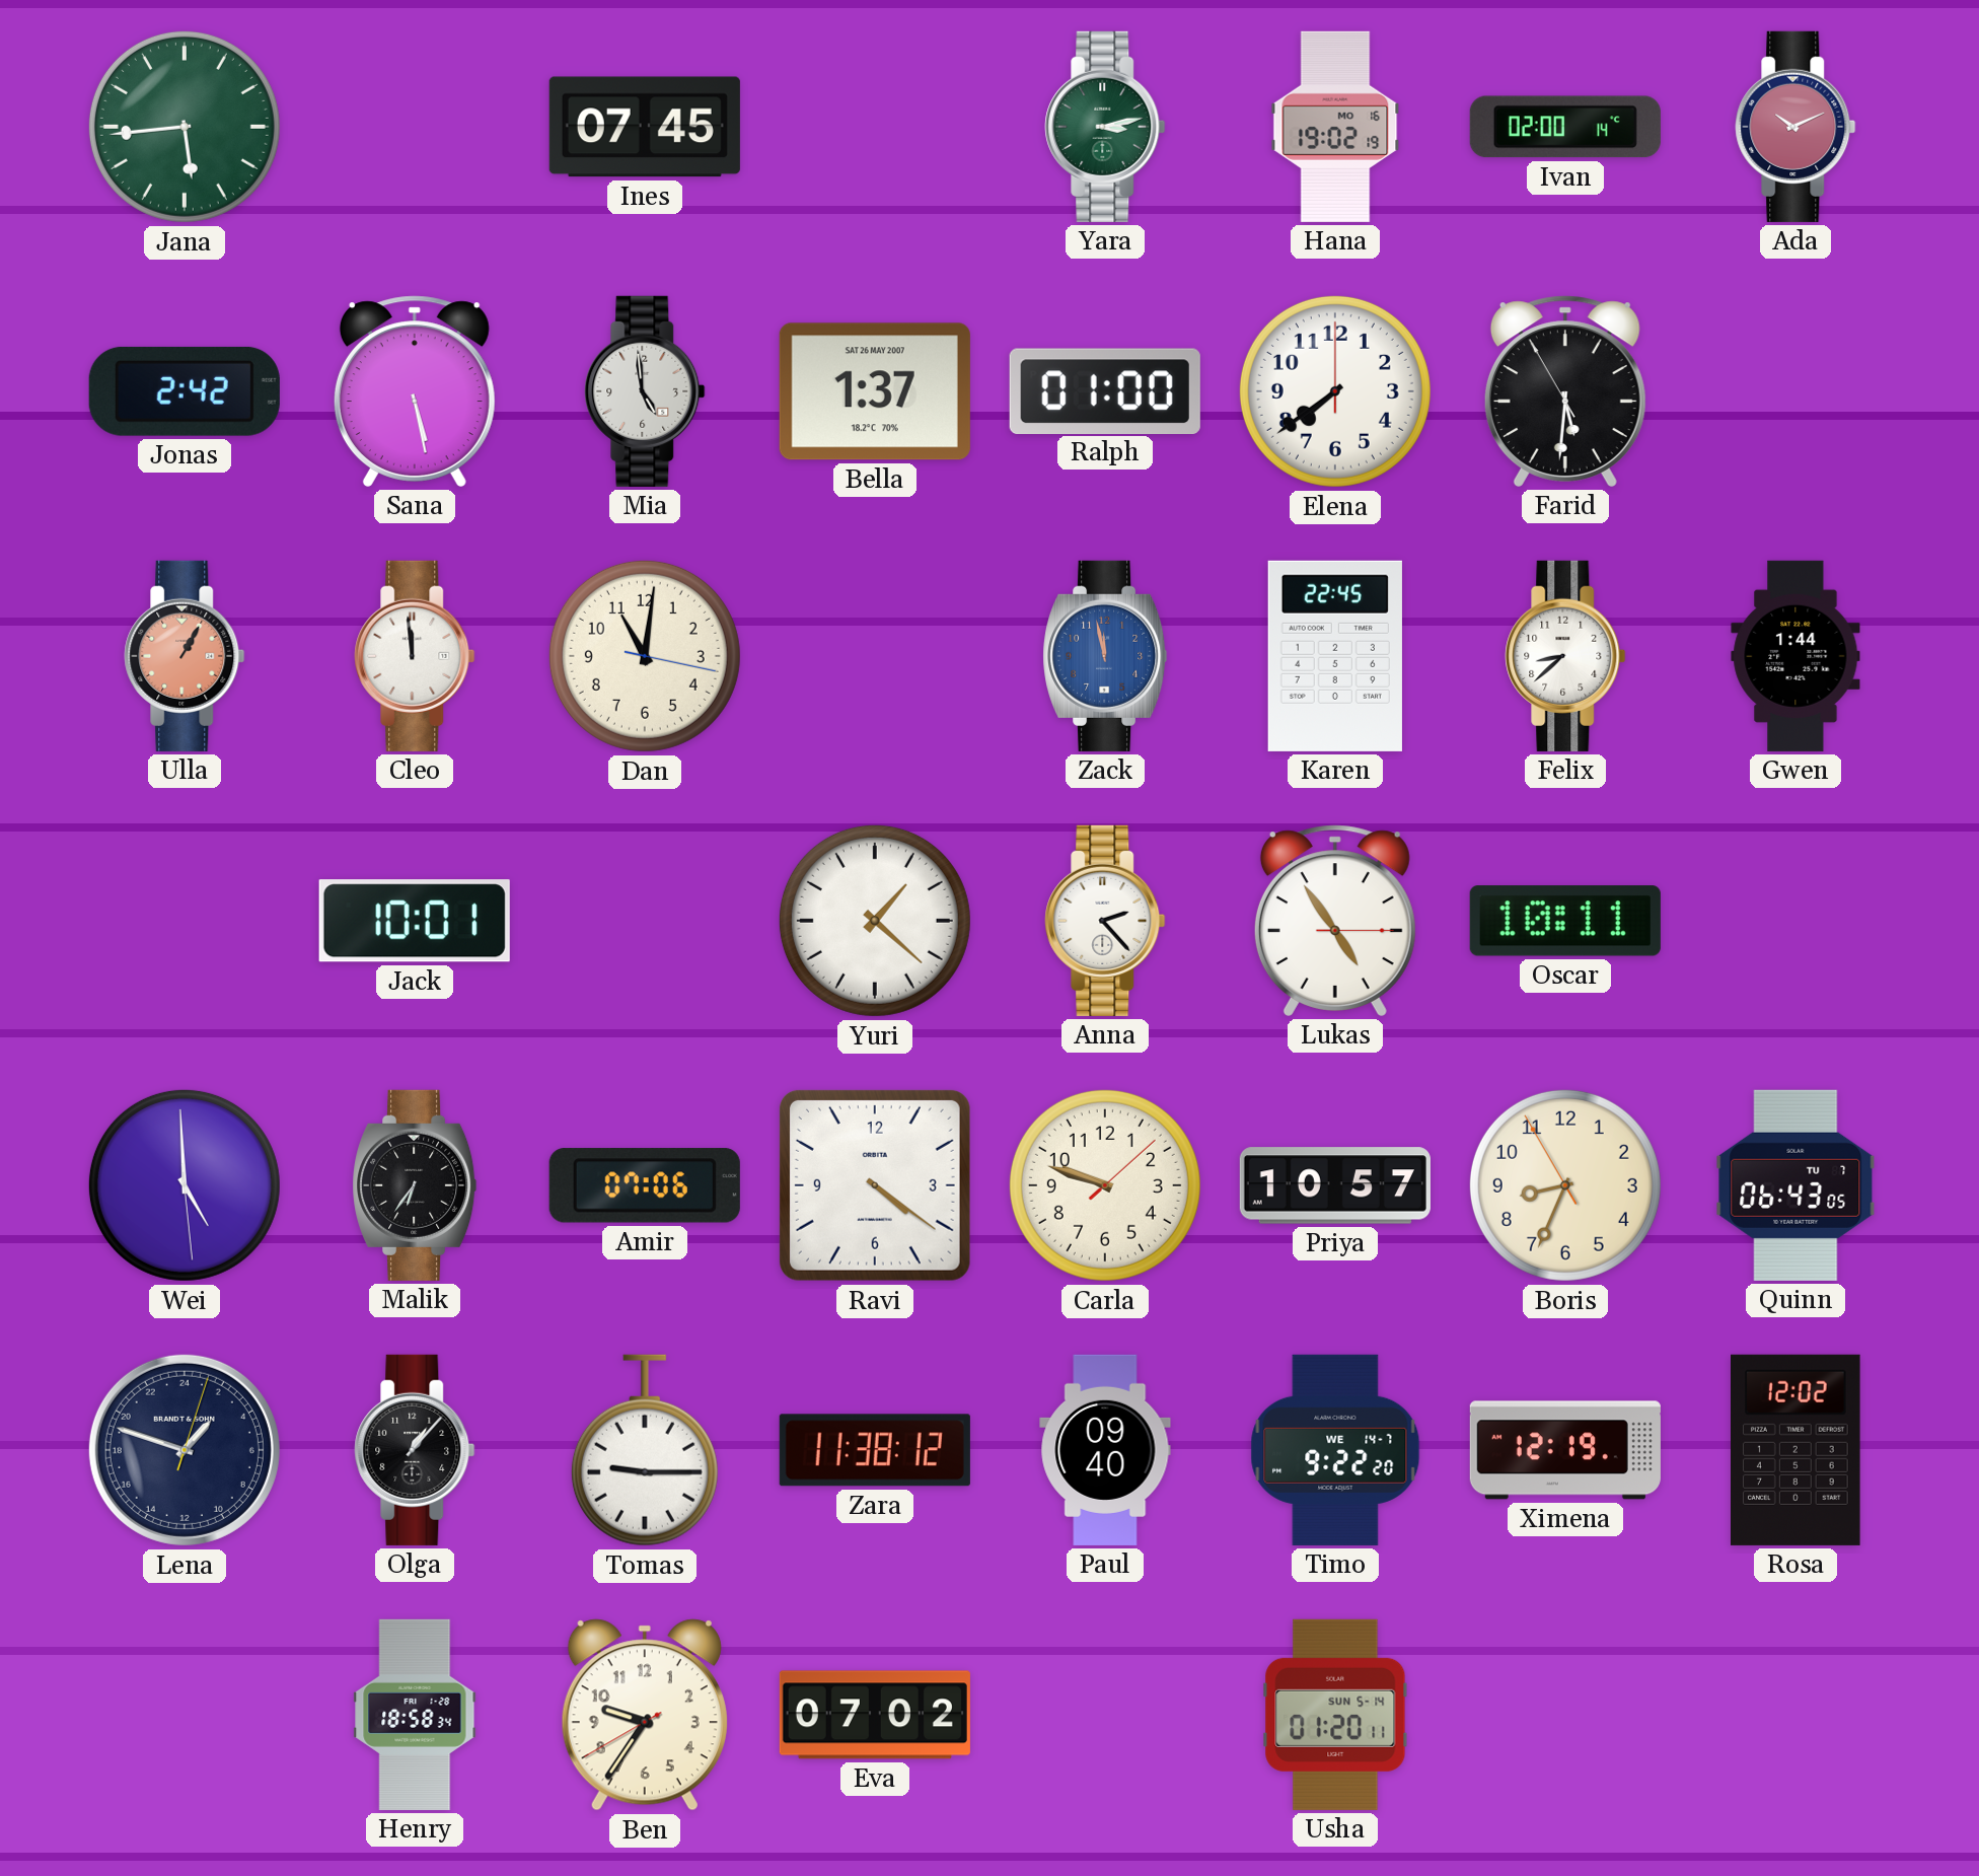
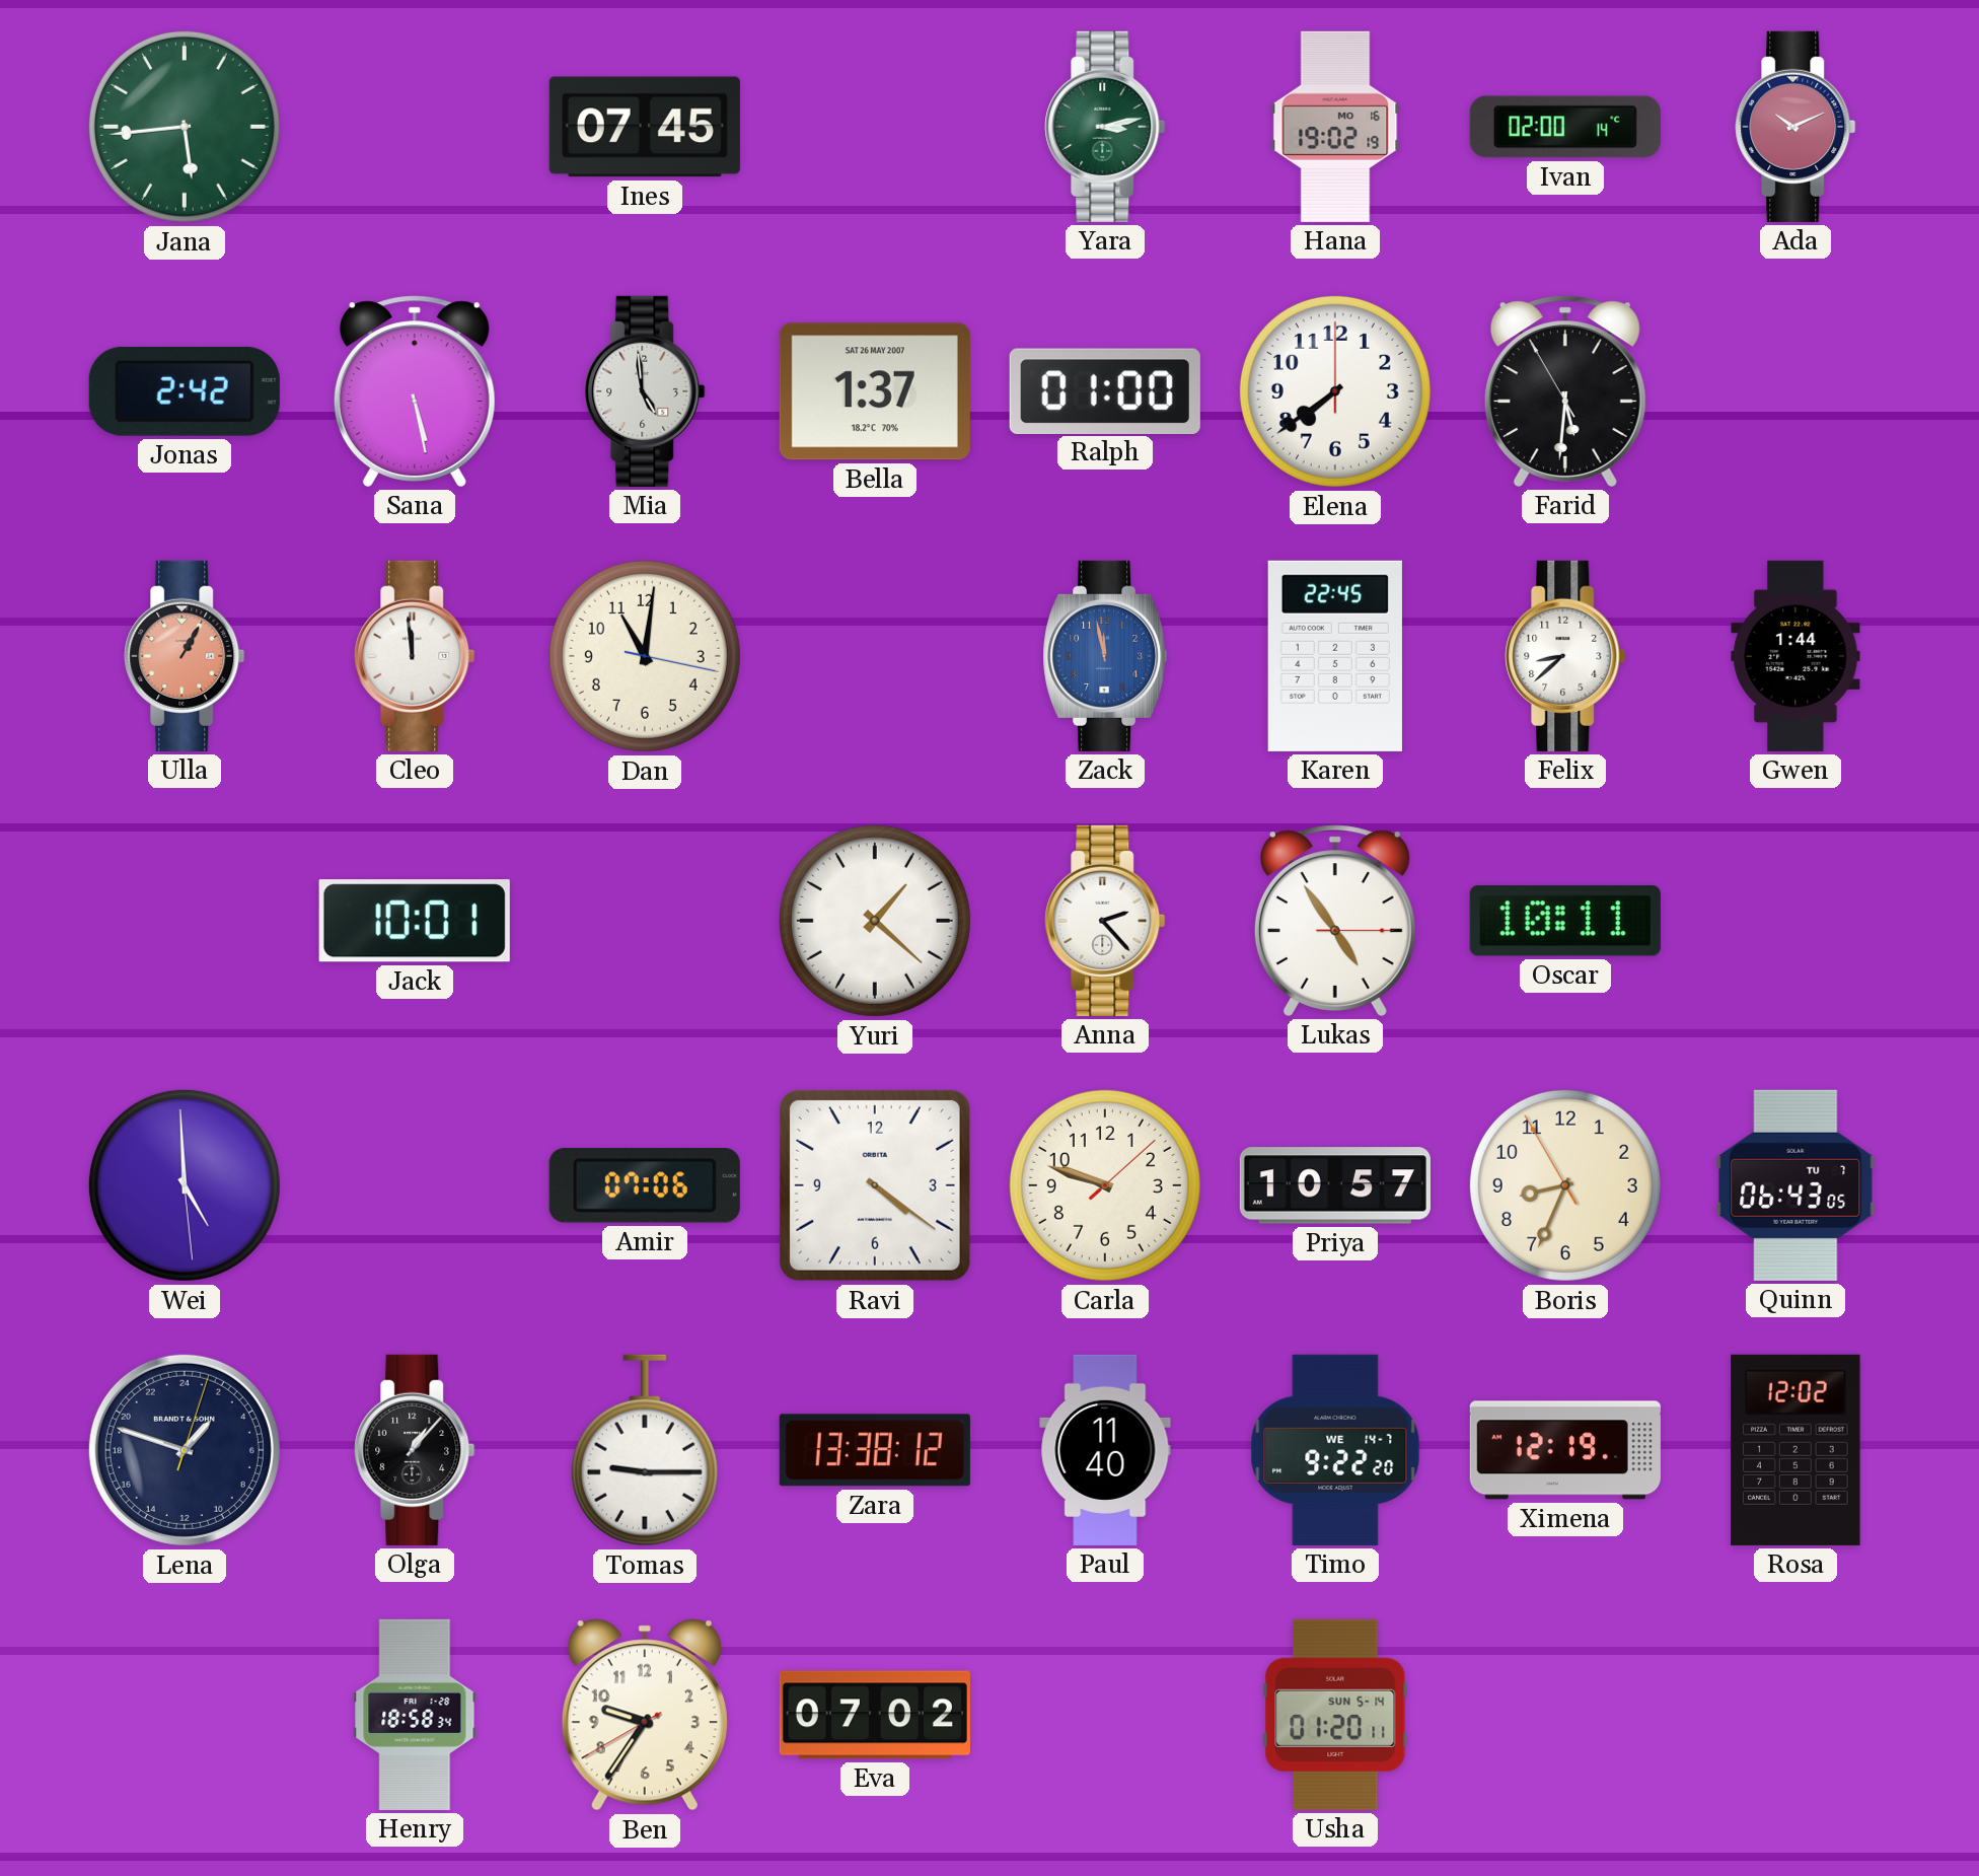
Malik: 6:36 -> none (415, 1185)
Zara: 11:38 -> 13:38 (875, 1450)
Paul: 09:40 -> 11:40 (1105, 1450)
